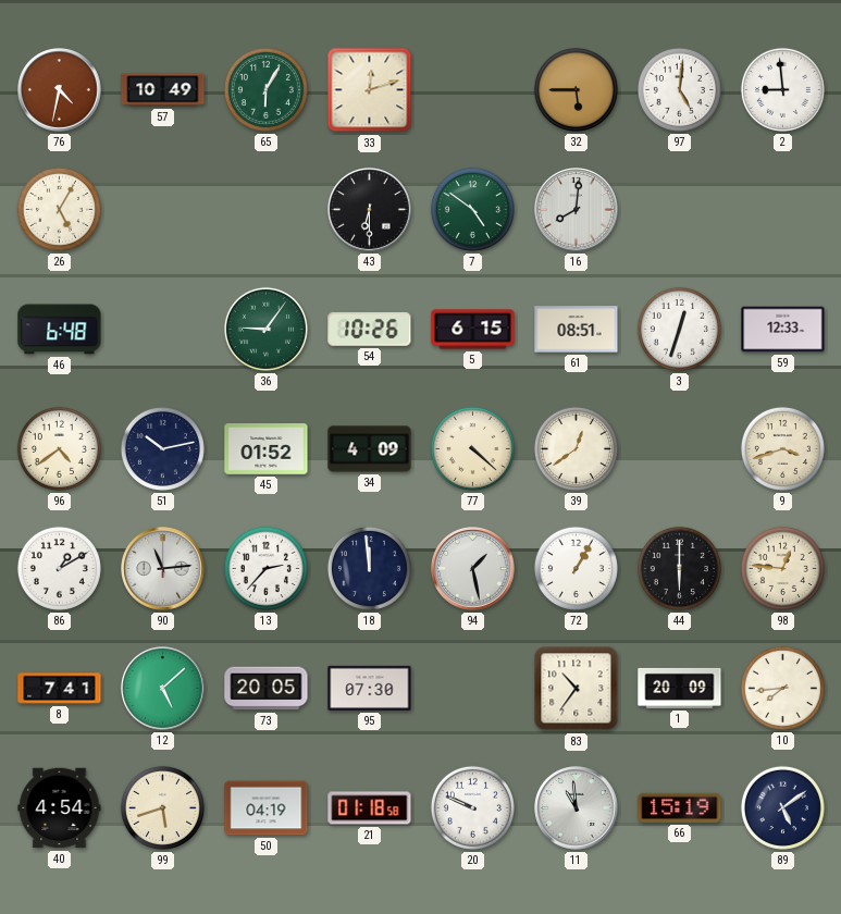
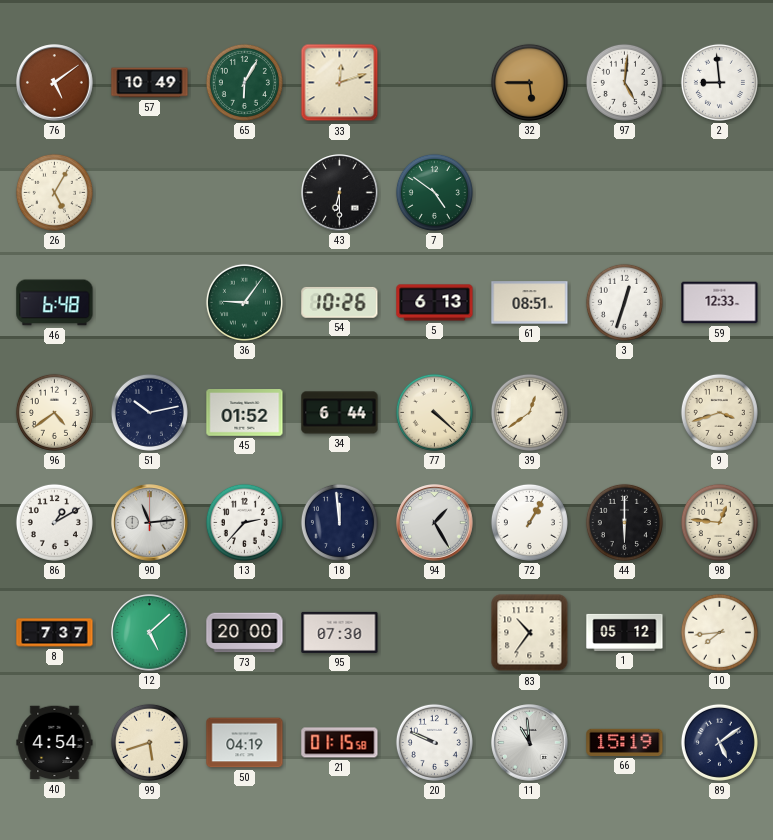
76: 4:32 -> 5:09 (55, 83)
16: 8:01 -> none (577, 210)
5: 6:15 -> 6:13 (435, 303)
34: 4:09 -> 6:44 (340, 413)
94: 1:28 -> 1:25 (435, 523)
8: 7:41 -> 7:37 (55, 633)
73: 20:05 -> 20:00 (245, 633)
1: 20:09 -> 05:12 (625, 632)
21: 01:18 -> 01:15 (340, 743)
